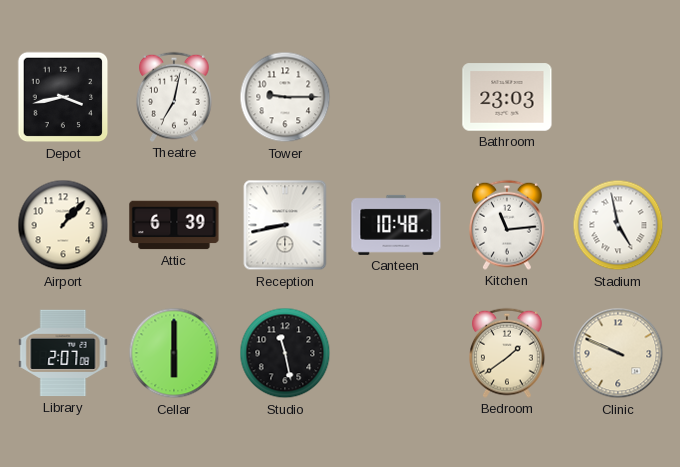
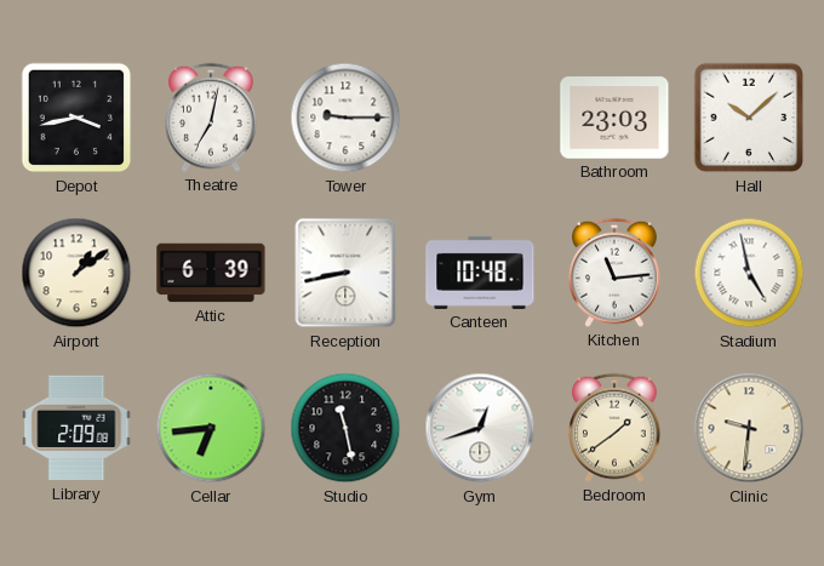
Hall: none -> 10:08 (749, 118)
Airport: 1:07 -> 1:09 (76, 273)
Library: 2:07 -> 2:09 (76, 428)
Cellar: 6:00 -> 6:44 (211, 428)
Gym: none -> 12:42 (480, 428)
Clinic: 9:49 -> 9:31 (749, 428)
